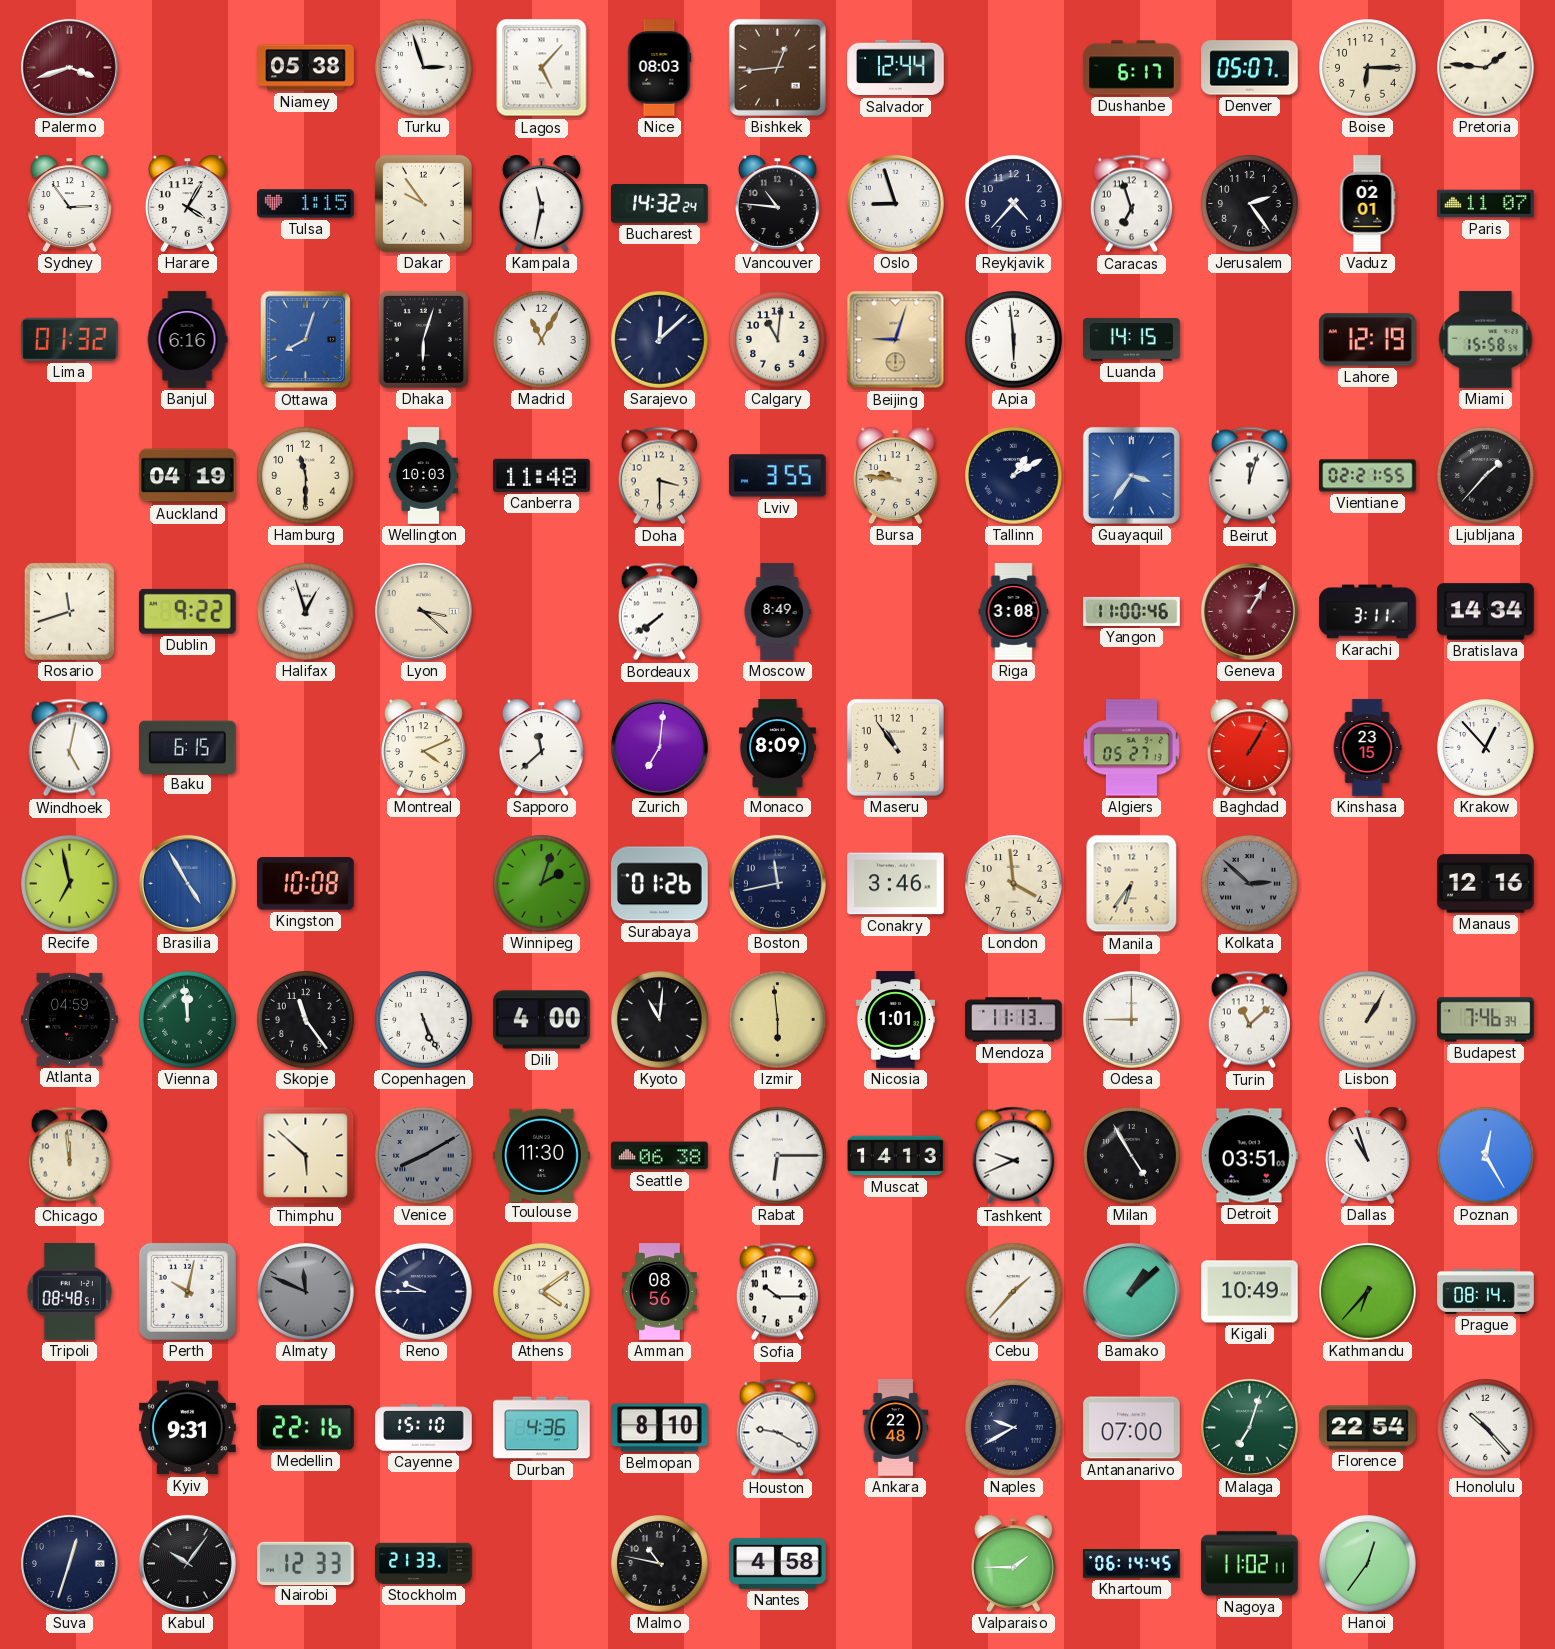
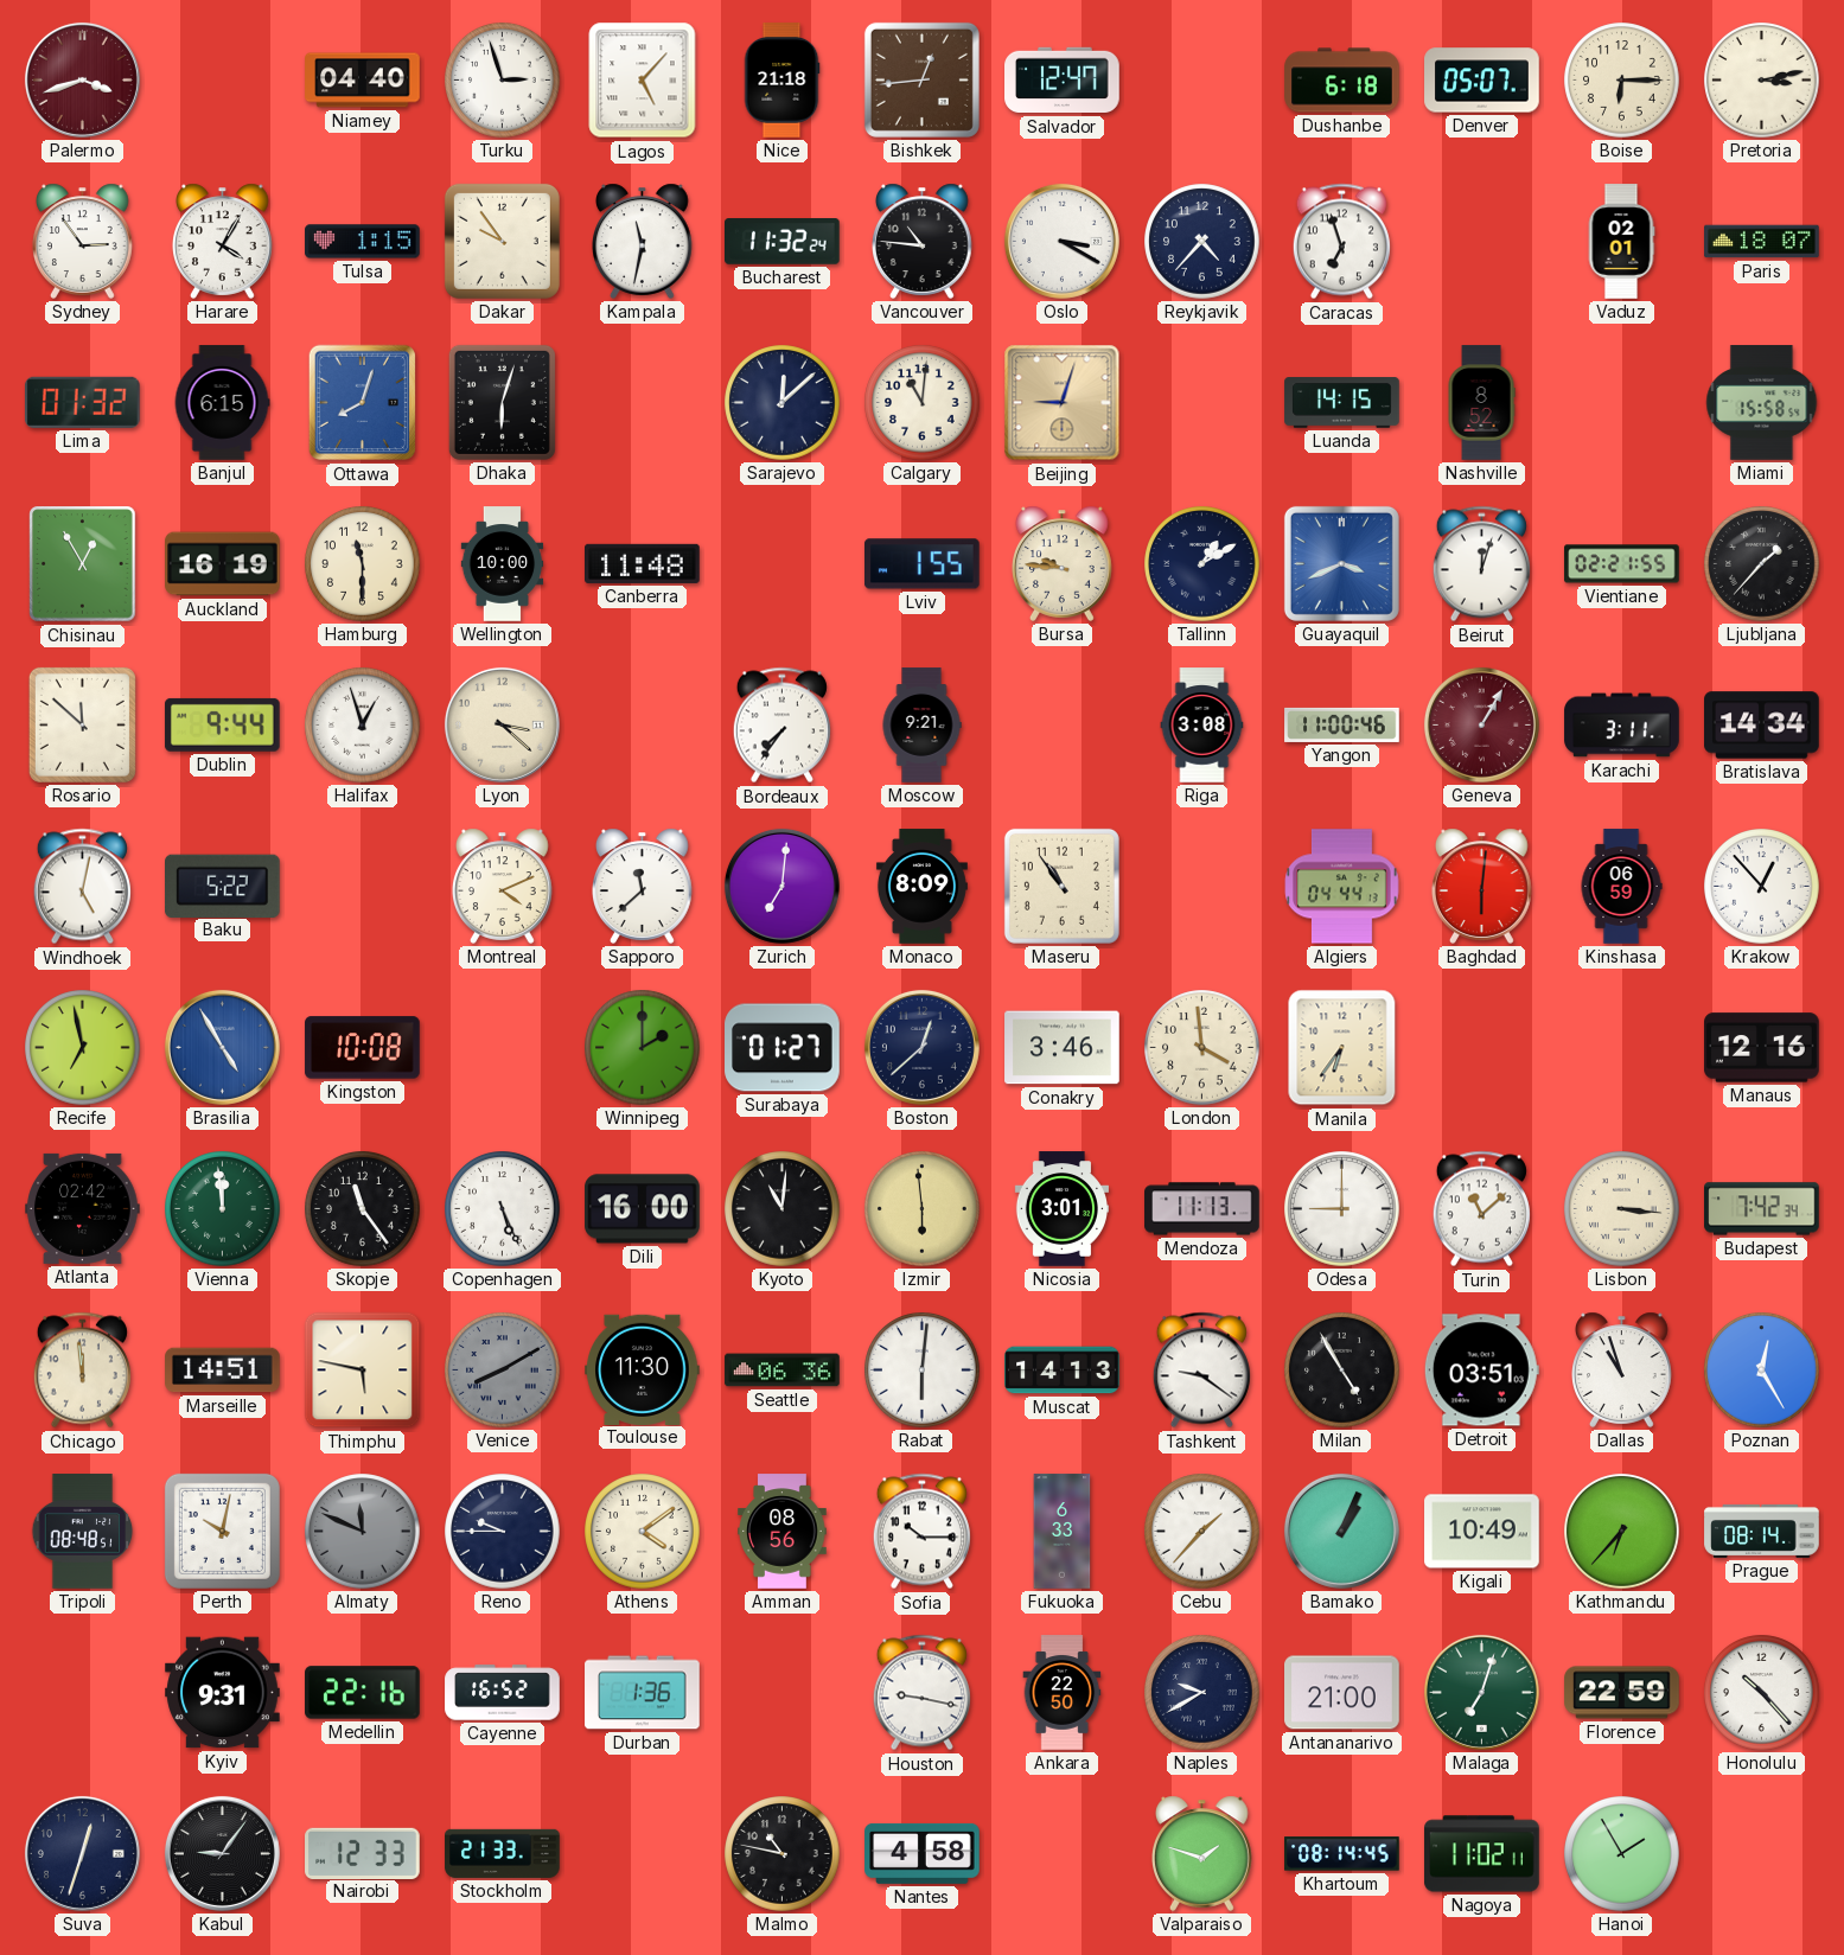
Niamey: 05:38 -> 04:40 (363, 81)
Nice: 08:03 -> 21:18 (781, 81)
Salvador: 12:44 -> 12:47 (1063, 81)
Dushanbe: 6:17 -> 6:18 (1342, 81)
Pretoria: 1:46 -> 3:13 (1762, 81)
Bucharest: 14:32 -> 11:32 (783, 242)
Oslo: 8:57 -> 3:20 (1061, 241)
Jerusalem: 2:24 -> none (1250, 204)
Paris: 11:07 -> 18:07 (1762, 242)
Banjul: 6:16 -> 6:15 (222, 403)
Madrid: 11:05 -> none (542, 340)
Apia: 5:59 -> none (1014, 340)
Nashville: none -> 8:52 (1481, 403)
Lahore: 12:19 -> none (1368, 340)
Chisinau: none -> 12:55 (83, 564)
Auckland: 04:19 -> 16:19 (223, 564)
Wellington: 10:03 -> 10:00 (503, 564)
Doha: 3:30 -> none (659, 476)
Lviv: 3:55 -> 1:55 (923, 564)
Guayaquil: 3:36 -> 3:41 (1341, 563)
Rosario: 11:42 -> 11:52 (82, 724)
Dublin: 9:22 -> 9:44 (222, 724)
Bordeaux: 7:39 -> 7:36 (781, 726)
Moscow: 8:49 -> 9:21 (921, 726)
Baku: 6:15 -> 5:22 (223, 886)
Algiers: 05:27 -> 04:44 (1342, 887)
Baghdad: 1:05 -> 6:01 (1482, 886)
Kinshasa: 23:15 -> 06:59 (1621, 887)
Winnipeg: 2:03 -> 2:00 (643, 1048)
Surabaya: 01:26 -> 01:27 (783, 1048)
Boston: 11:43 -> 12:38 (921, 1047)
Kolkata: 2:52 -> none (1250, 884)
Atlanta: 04:59 -> 02:42 (83, 1208)
Dili: 4:00 -> 16:00 (643, 1209)
Nicosia: 1:01 -> 3:01 (1061, 1209)
Lisbon: 1:05 -> 3:16 (1622, 1209)
Budapest: 7:46 -> 7:42 (1762, 1209)
Marseille: none -> 14:51 (223, 1371)
Thimphu: 5:52 -> 5:47 (363, 1371)
Seattle: 06:38 -> 06:36 (783, 1371)
Rabat: 6:15 -> 6:01 (923, 1371)
Tashkent: 9:41 -> 9:21 (1201, 1371)
Fukuoka: none -> 6:33 (1063, 1532)
Bamako: 1:08 -> 1:04 (1341, 1531)
Cayenne: 15:10 -> 16:52 (503, 1693)
Durban: 4:36 -> 1:36 (643, 1693)
Belmopan: 8:10 -> none (660, 1428)
Houston: 9:20 -> 9:17 (921, 1693)
Ankara: 22:48 -> 22:50 (1063, 1693)
Antananarivo: 07:00 -> 21:00 (1342, 1693)
Florence: 22:54 -> 22:59 (1622, 1693)
Kabul: 10:06 -> 9:06 (222, 1853)
Valparaiso: 1:45 -> 1:48 (1202, 1853)
Khartoum: 06:14 -> 08:14 (1342, 1854)
Hanoi: 12:36 -> 1:55 (1622, 1854)
